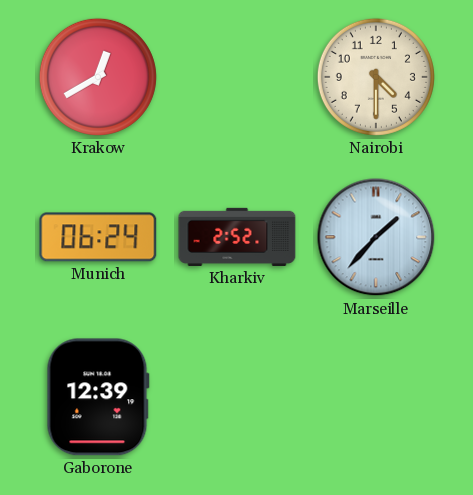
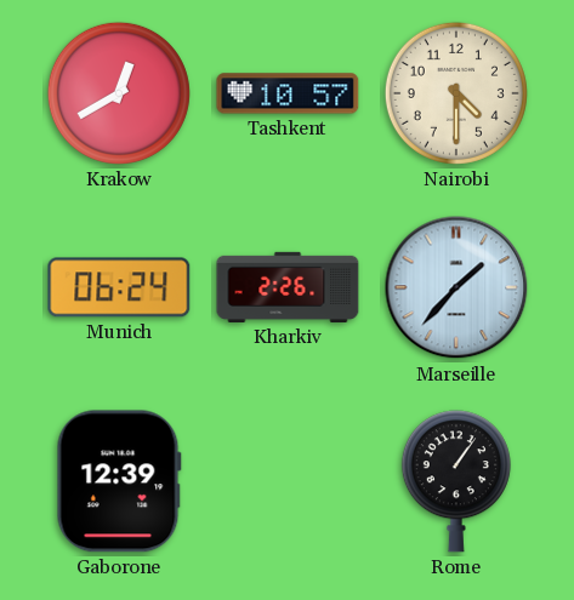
Tashkent: none -> 10:57 (288, 93)
Kharkiv: 2:52 -> 2:26 (288, 287)
Rome: none -> 1:06 (456, 481)
